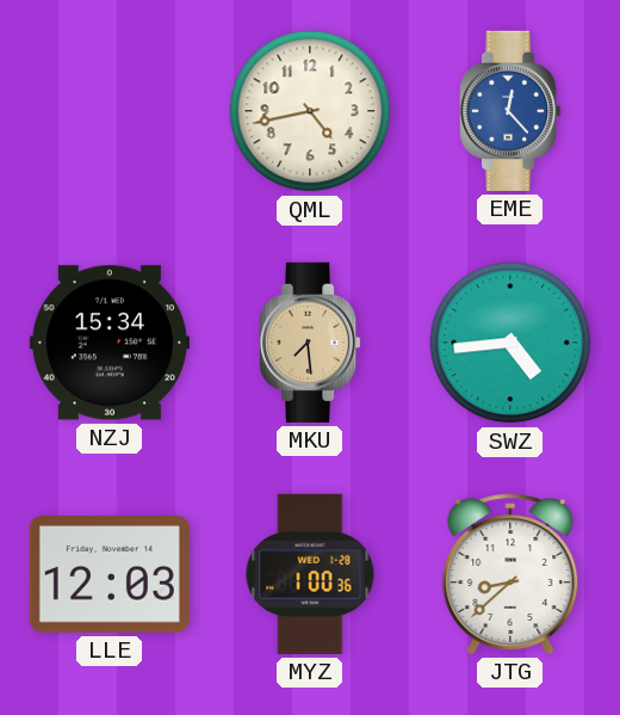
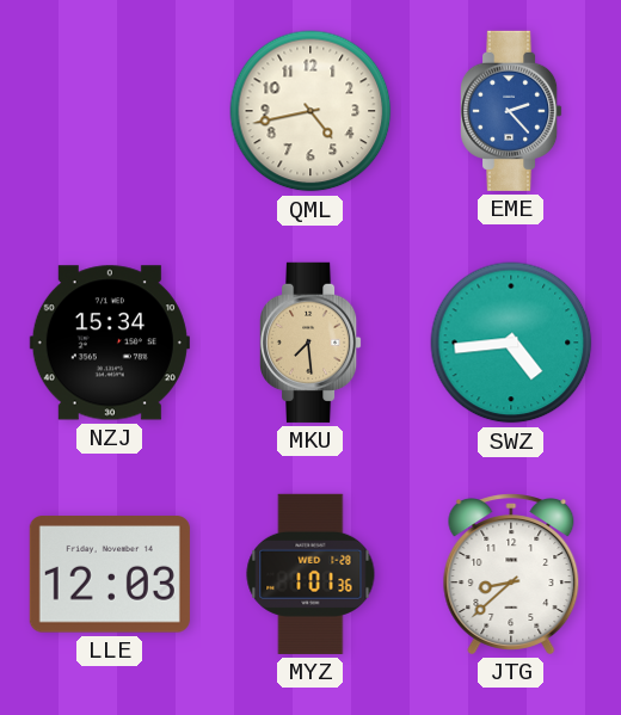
EME: 12:23 -> 2:23 (511, 111)
MYZ: 1:00 -> 1:01 (310, 574)
